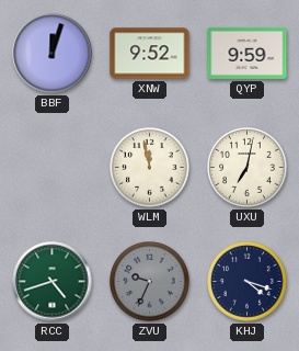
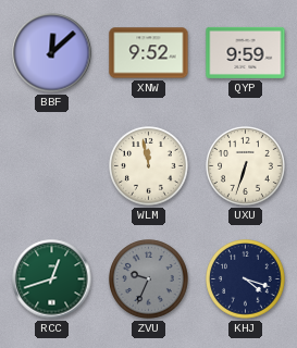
BBF: 12:03 -> 12:08 (52, 53)
UXU: 7:02 -> 6:33 (246, 166)
RCC: 4:42 -> 12:42 (52, 279)
